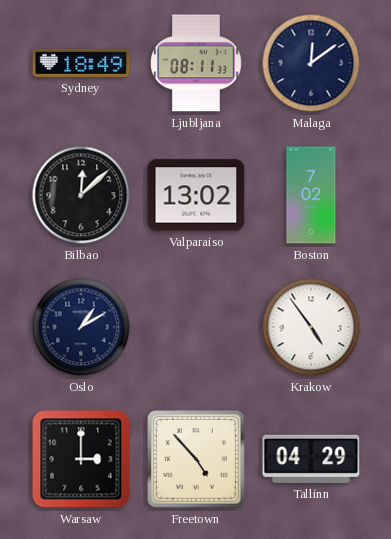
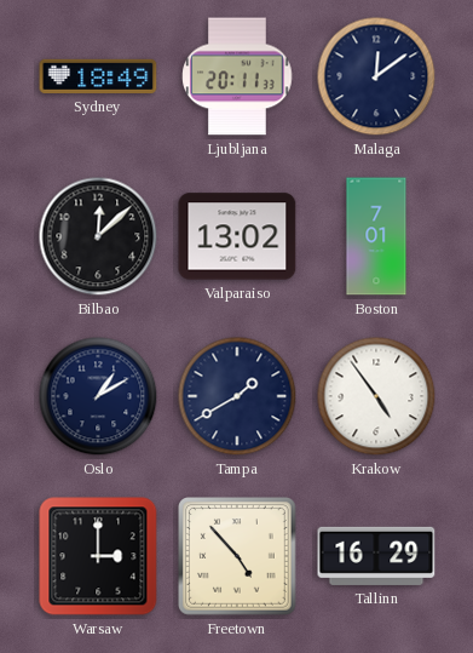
Ljubljana: 08:11 -> 20:11 (237, 76)
Boston: 7:02 -> 7:01 (376, 236)
Tampa: none -> 1:40 (237, 396)
Tallinn: 04:29 -> 16:29 (376, 556)
